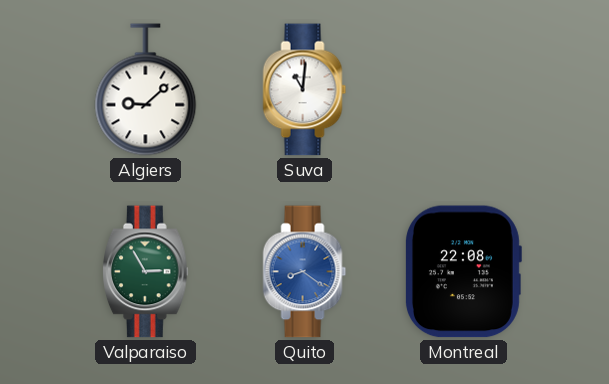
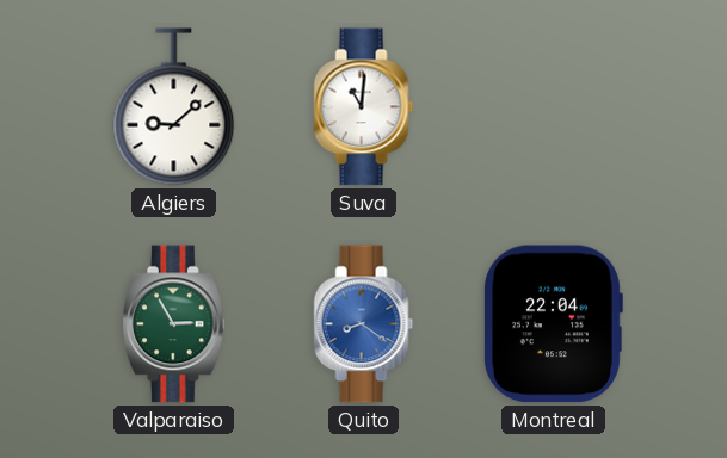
Montreal: 22:08 -> 22:04 (553, 324)
